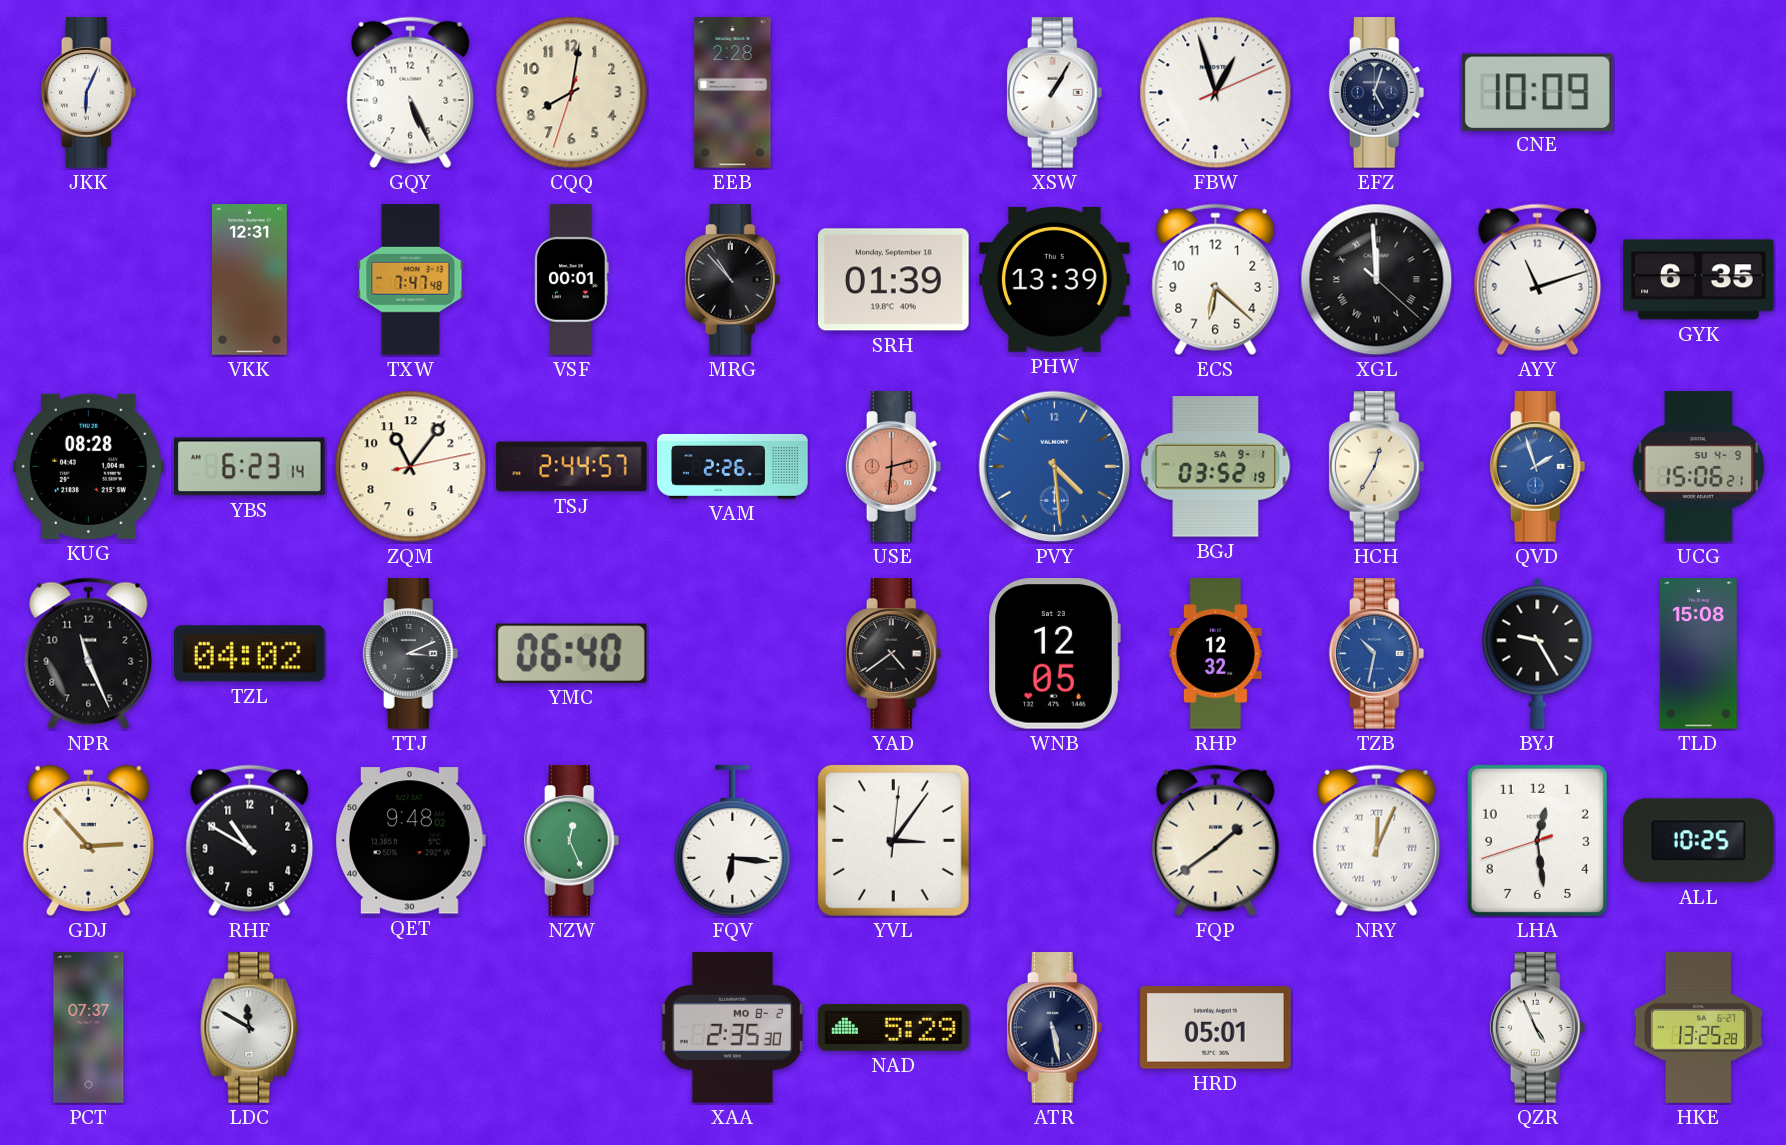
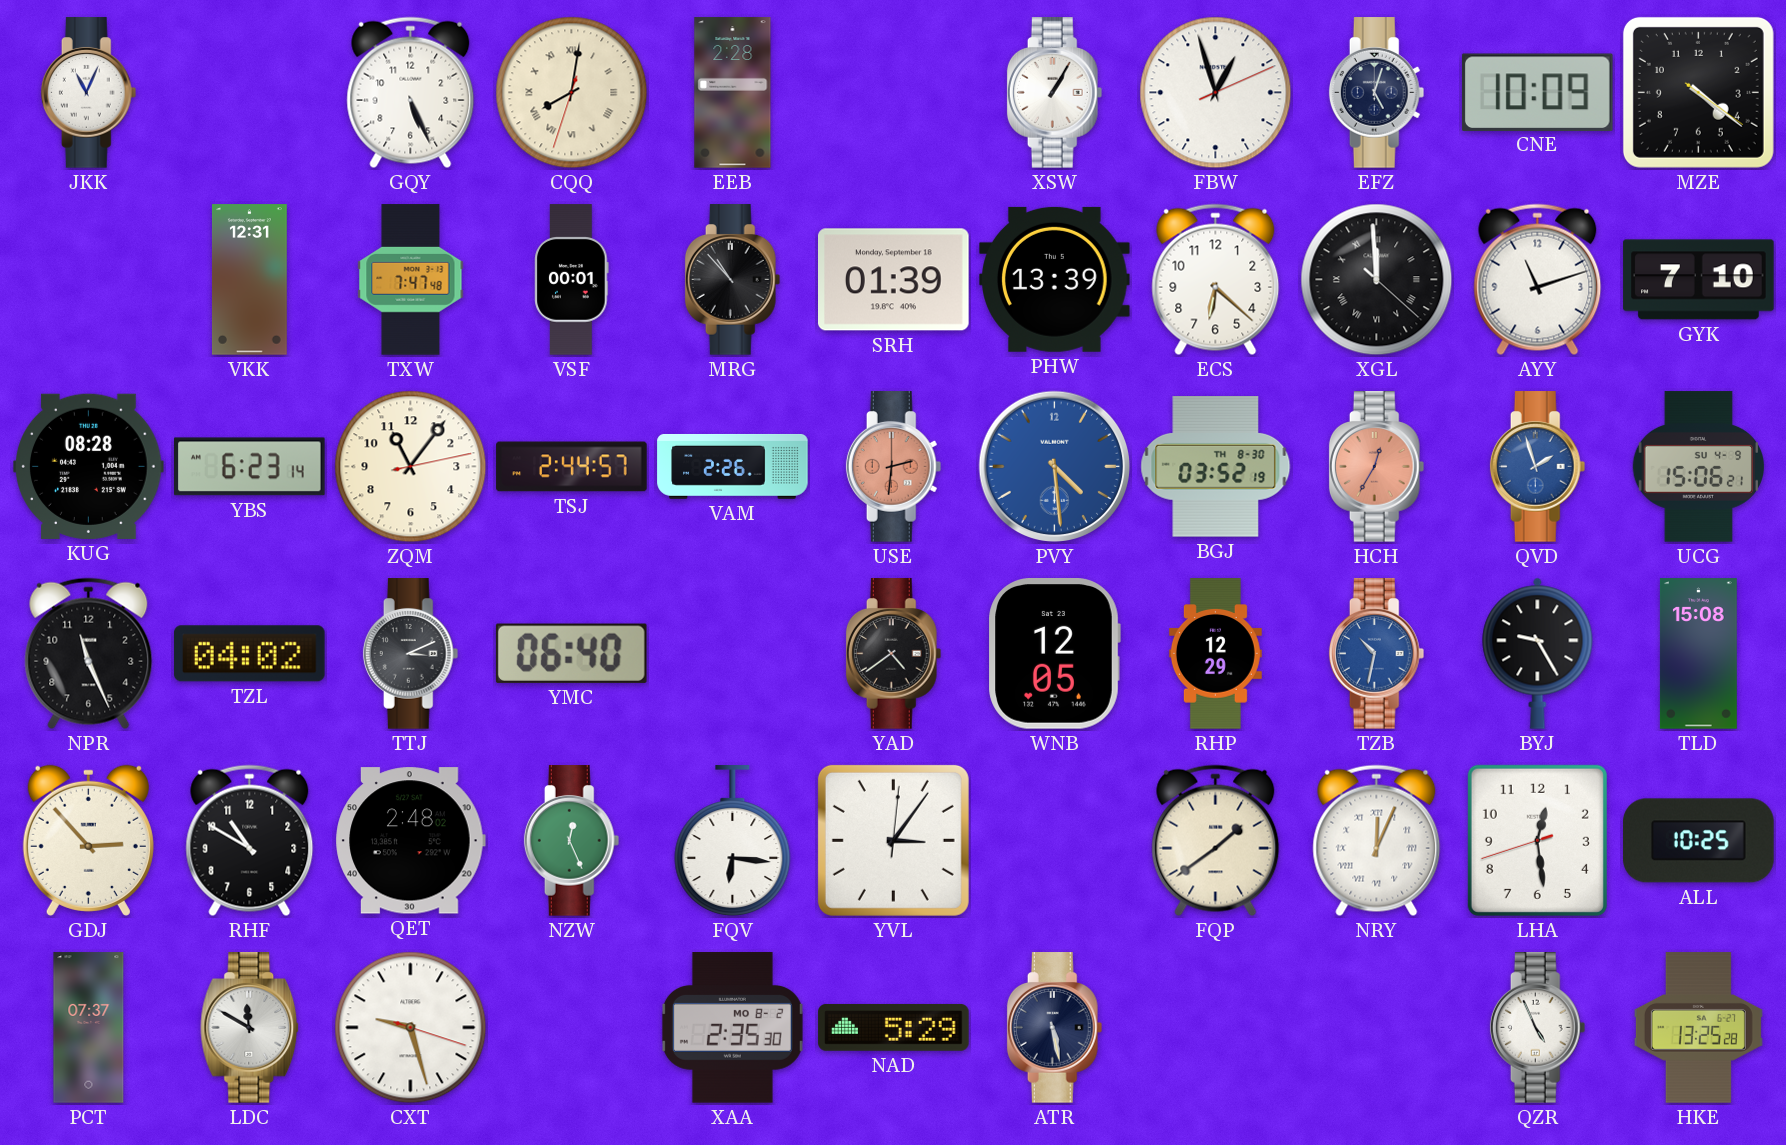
JKK: 6:04 -> 11:04 (89, 93)
CQQ numerals: Arabic -> Roman (572, 93)
MZE: none -> 4:21 (1698, 92)
GYK: 6:35 -> 7:10 (1699, 280)
BGJ date: SA 9-1 -> TH 8-30 (1216, 467)
HCH dial: cream -> salmon (1377, 467)
RHP: 12:32 -> 12:29 (1215, 654)
QET: 9:48 -> 2:48 (410, 841)
CXT: none -> 9:27 (411, 1028)
HRD: 05:01 -> none (1216, 1028)
